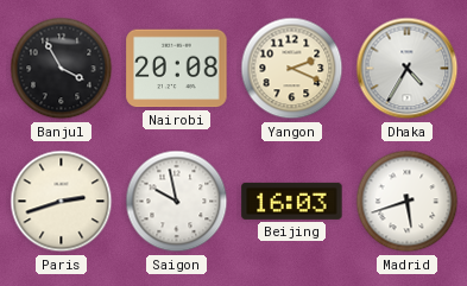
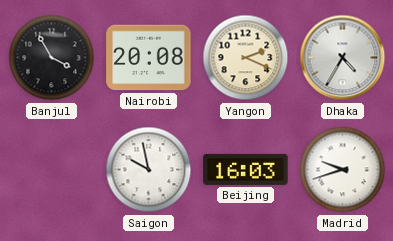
Paris: 2:42 -> none (62, 202)
Madrid: 5:42 -> 9:42 (343, 170)
